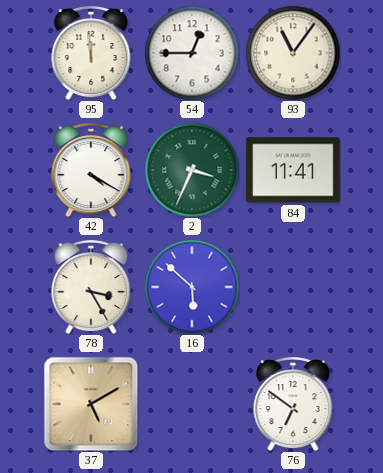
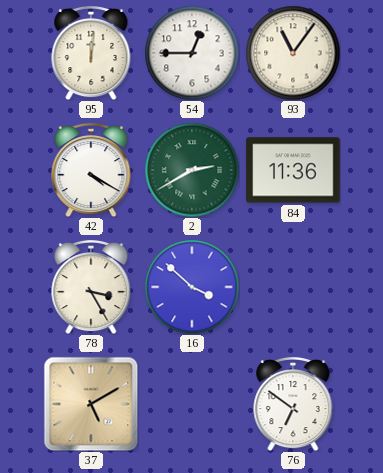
95: 11:59 -> 12:01 (91, 53)
2: 3:34 -> 2:40 (192, 170)
84: 11:41 -> 11:36 (293, 170)
16: 5:52 -> 3:52 (192, 287)
